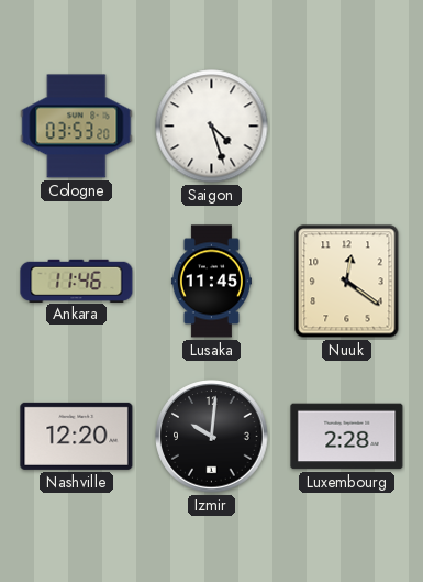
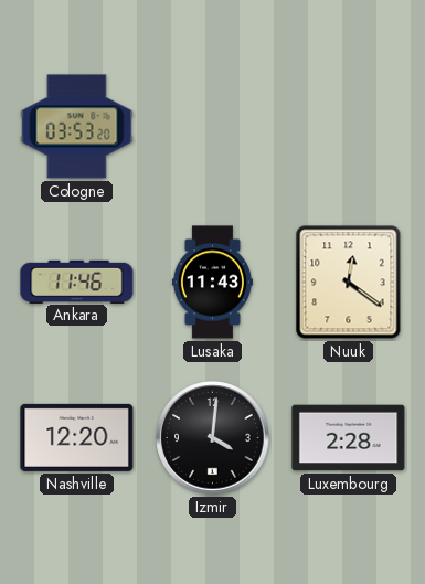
Saigon: 4:27 -> none (212, 127)
Lusaka: 11:45 -> 11:43 (212, 283)
Izmir: 10:01 -> 4:01 (213, 438)
